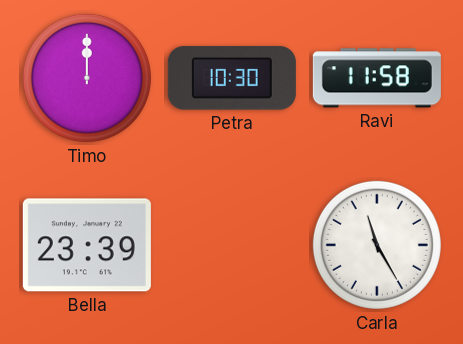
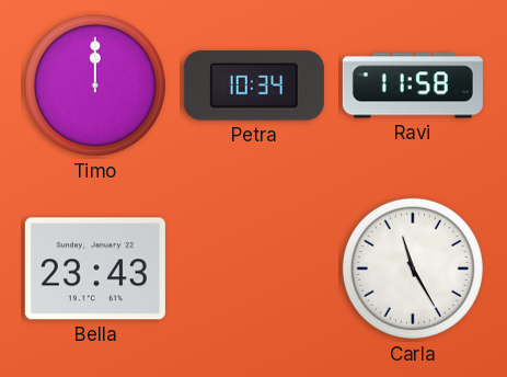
Petra: 10:30 -> 10:34 (254, 85)
Bella: 23:39 -> 23:43 (95, 269)
